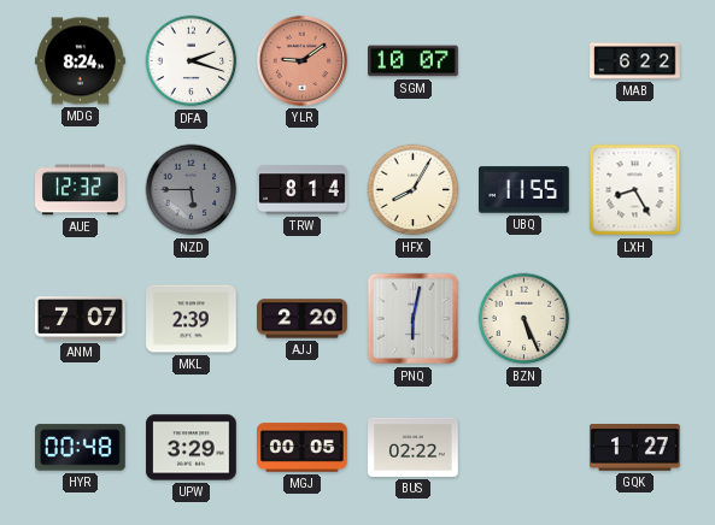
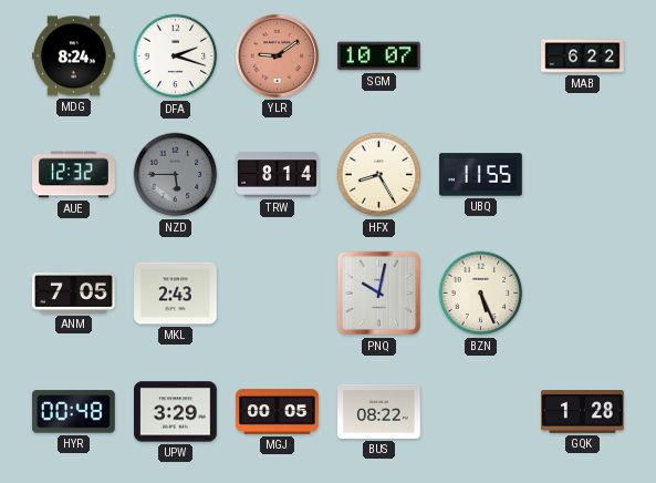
HFX: 8:05 -> 8:25 (379, 175)
LXH: 8:25 -> none (635, 190)
ANM: 7:07 -> 7:05 (74, 294)
MKL: 2:39 -> 2:43 (176, 294)
AJJ: 2:20 -> none (303, 319)
PNQ: 6:02 -> 10:02 (379, 294)
BUS: 02:22 -> 08:22 (379, 411)
GQK: 1:27 -> 1:28 (583, 412)
